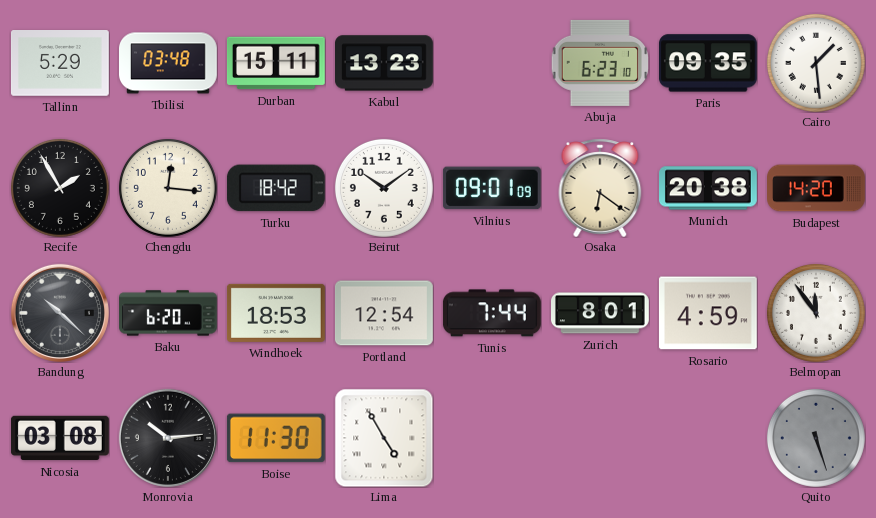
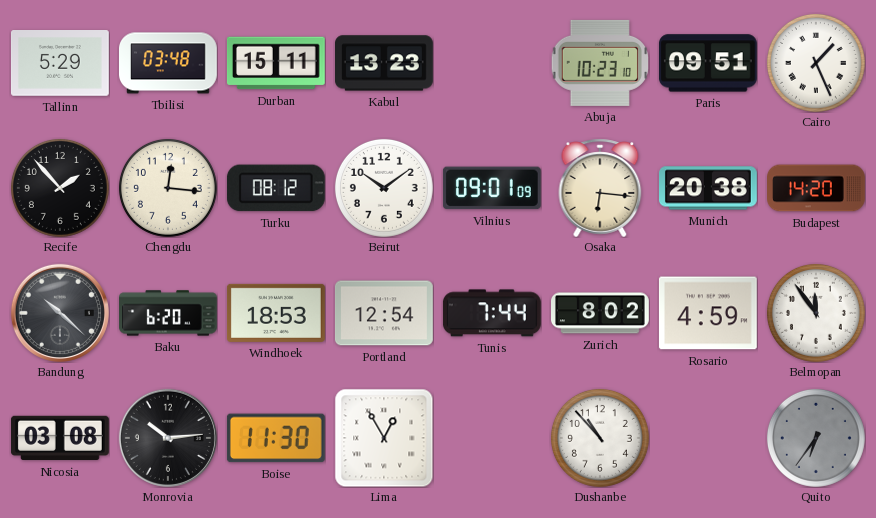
Abuja: 6:23 -> 10:23 (599, 63)
Paris: 09:35 -> 09:51 (708, 63)
Cairo: 1:29 -> 1:26 (816, 63)
Recife: 1:55 -> 1:53 (60, 188)
Turku: 18:42 -> 08:12 (276, 188)
Osaka: 6:21 -> 6:16 (600, 188)
Zurich: 8:01 -> 8:02 (601, 313)
Lima: 4:55 -> 12:55 (384, 438)
Dushanbe: none -> 10:53 (600, 438)
Quito: 5:27 -> 6:36 (816, 438)
